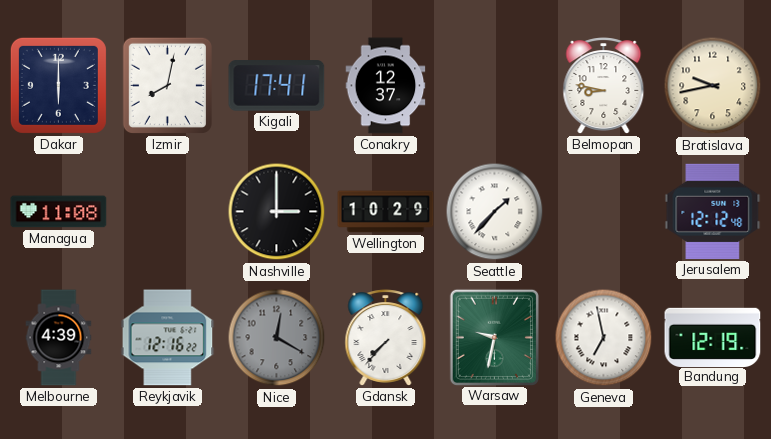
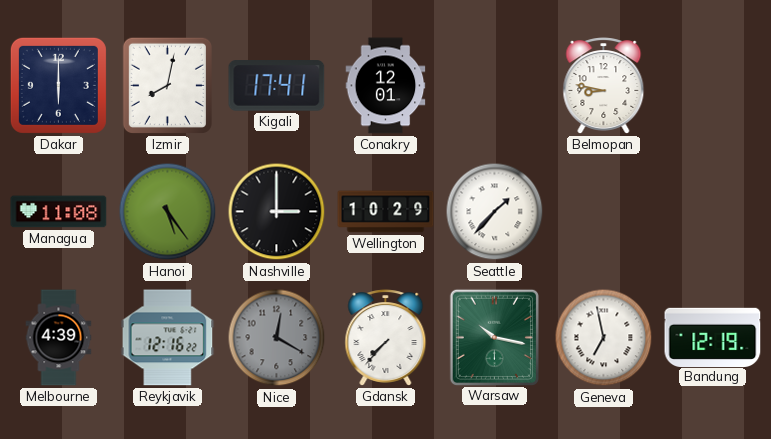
Conakry: 12:37 -> 12:01 (386, 86)
Bratislava: 9:43 -> none (713, 86)
Hanoi: none -> 5:24 (168, 212)
Jerusalem: 12:12 -> none (713, 211)
Warsaw: 9:32 -> 10:17 (494, 337)
